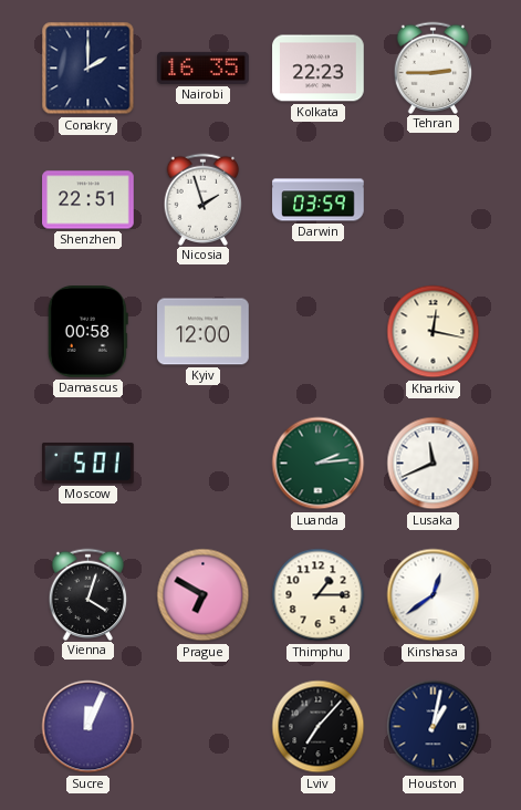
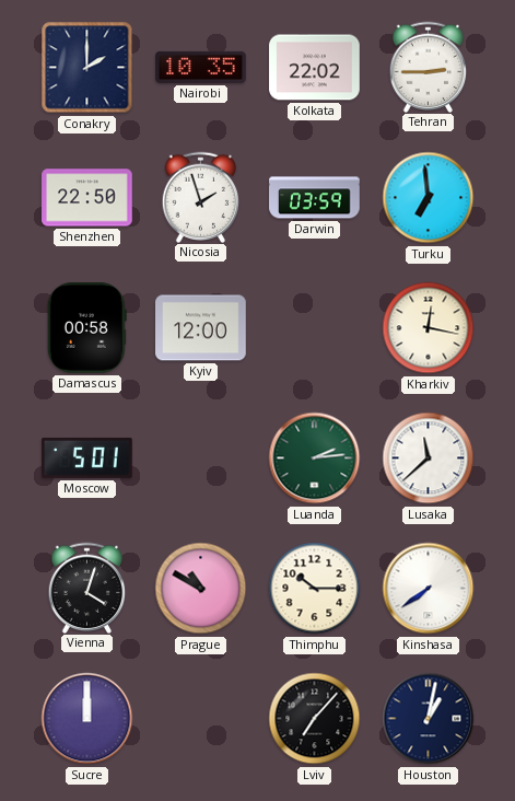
Nairobi: 16:35 -> 10:35 (201, 67)
Kolkata: 22:23 -> 22:02 (315, 68)
Shenzhen: 22:51 -> 22:50 (87, 198)
Turku: none -> 6:59 (429, 198)
Lusaka: 11:41 -> 11:38 (429, 458)
Prague: 6:50 -> 10:50 (201, 589)
Thimphu: 1:15 -> 10:15 (315, 589)
Kinshasa: 12:39 -> 7:39 (429, 589)
Sucre: 12:04 -> 12:00 (87, 719)
